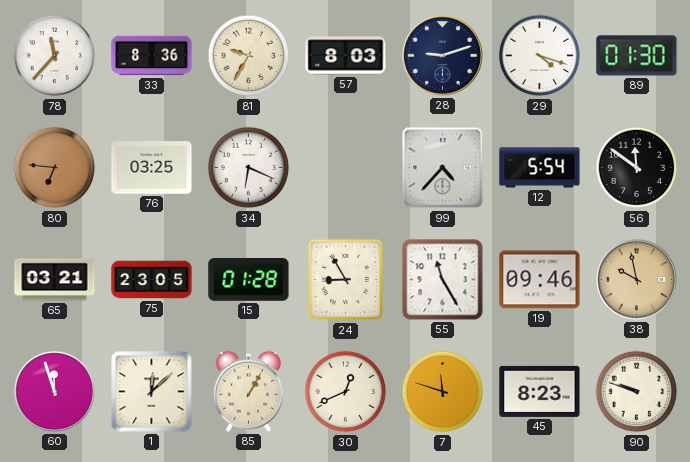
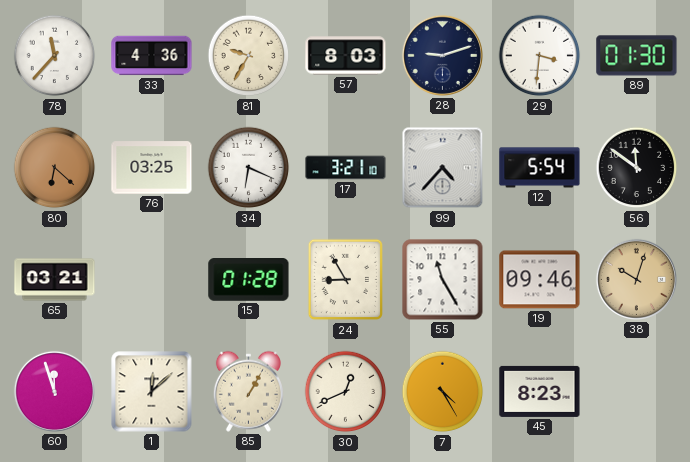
33: 8:36 -> 4:36 (152, 56)
29: 4:18 -> 3:31 (540, 56)
80: 6:46 -> 6:22 (55, 168)
17: none -> 3:21 (346, 168)
75: 23:05 -> none (152, 280)
38: 9:58 -> 10:03 (636, 279)
7: 11:48 -> 4:25 (443, 392)
90: 9:48 -> none (637, 392)
